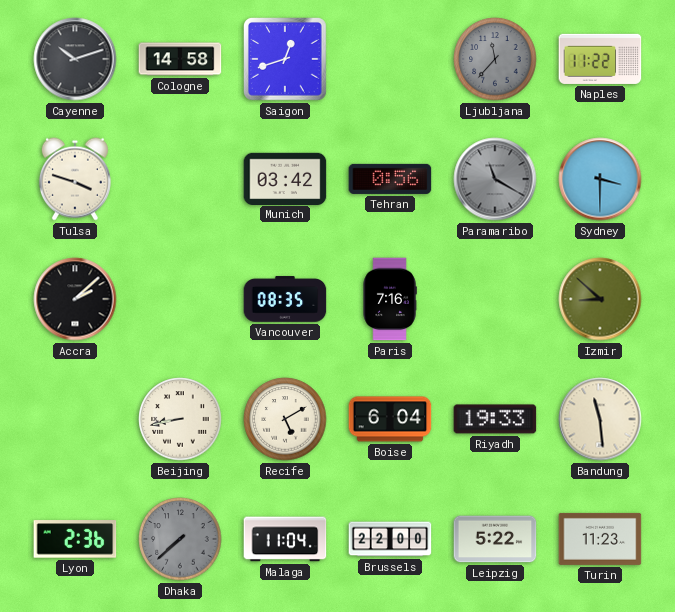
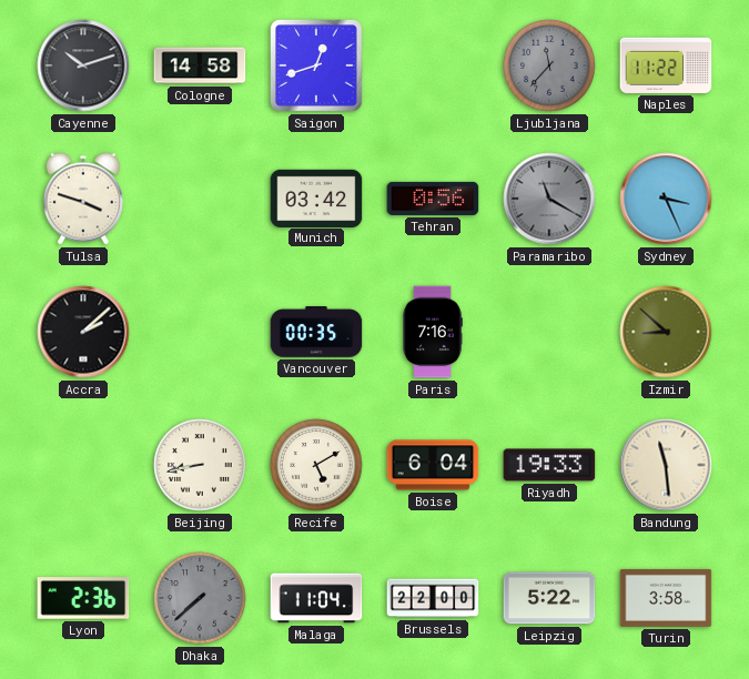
Sydney: 3:30 -> 3:26 (666, 199)
Vancouver: 08:35 -> 00:35 (316, 332)
Turin: 11:23 -> 3:58 (666, 598)
